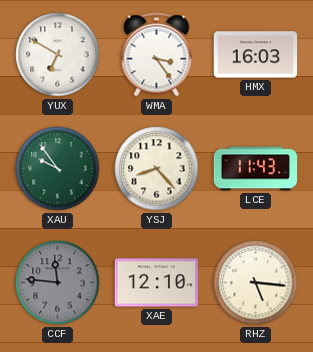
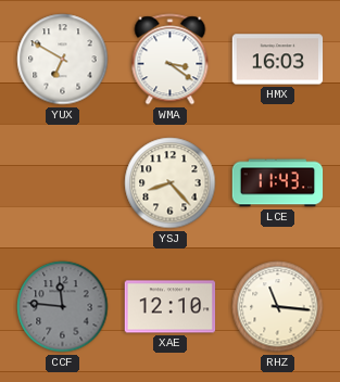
WMA: 3:24 -> 3:21 (171, 60)
XAU: 9:54 -> none (58, 169)
RHZ: 5:16 -> 11:16 (278, 307)
